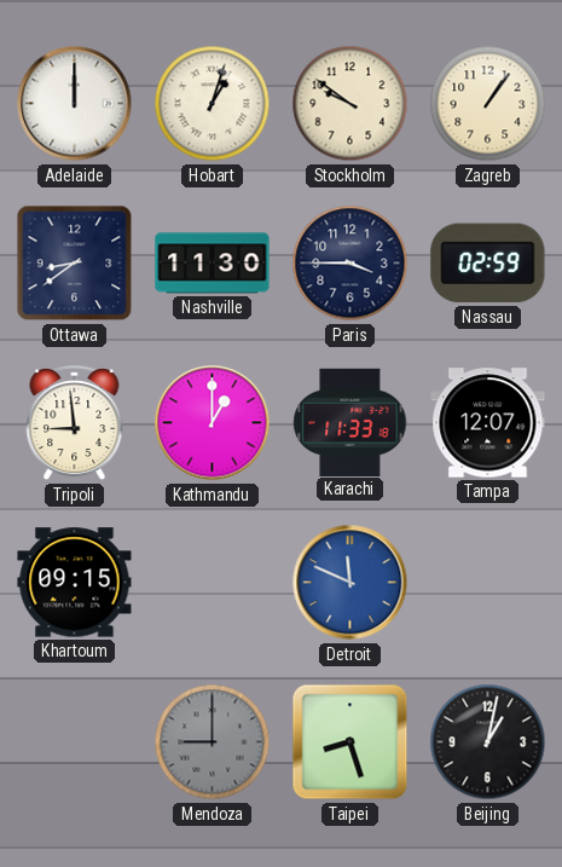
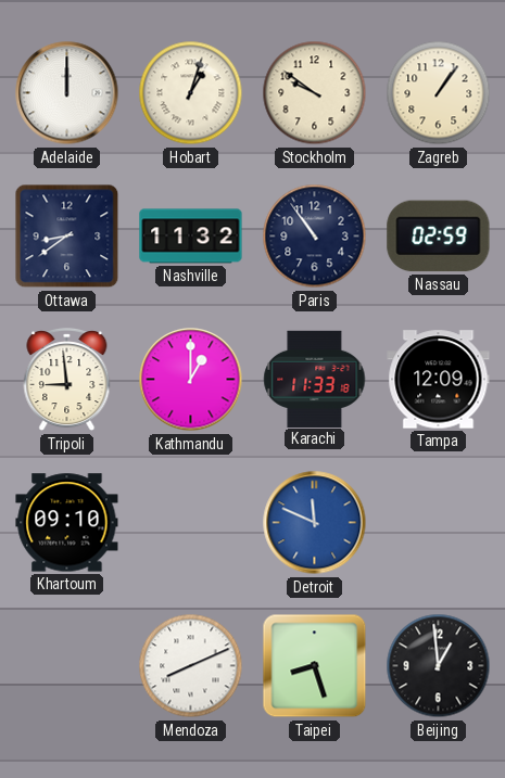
Nashville: 11:30 -> 11:32 (191, 237)
Paris: 3:45 -> 10:54 (315, 237)
Tampa: 12:07 -> 12:09 (439, 380)
Khartoum: 09:15 -> 09:10 (67, 523)
Mendoza: 9:00 -> 8:11 (191, 666)
Mendoza dial: grey -> white (191, 666)
Beijing: 1:02 -> 12:59 (439, 666)
